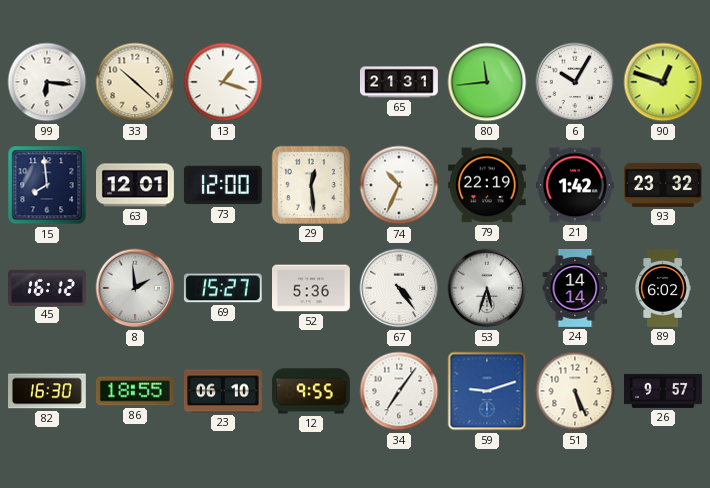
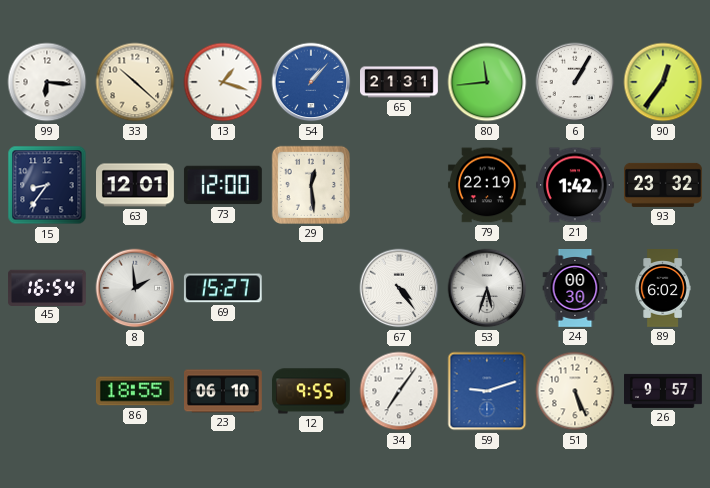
54: none -> 1:07 (311, 82)
6: 10:05 -> 1:05 (575, 82)
90: 12:48 -> 12:36 (663, 82)
15: 7:59 -> 8:36 (47, 185)
74: 10:34 -> none (399, 185)
45: 16:12 -> 16:54 (48, 287)
52: 5:36 -> none (312, 288)
24: 14:14 -> 00:30 (575, 289)
82: 16:30 -> none (48, 391)
